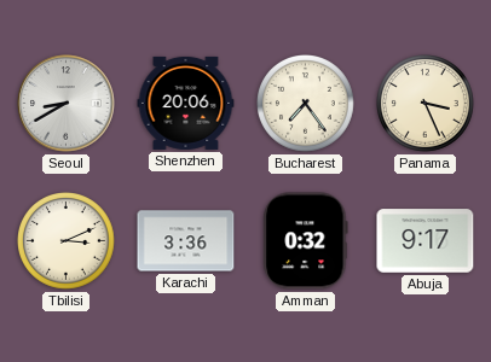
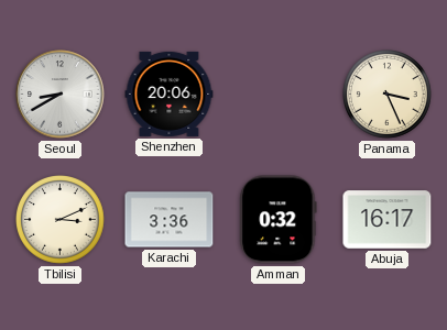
Bucharest: 7:24 -> none (306, 104)
Abuja: 9:17 -> 16:17 (388, 220)
